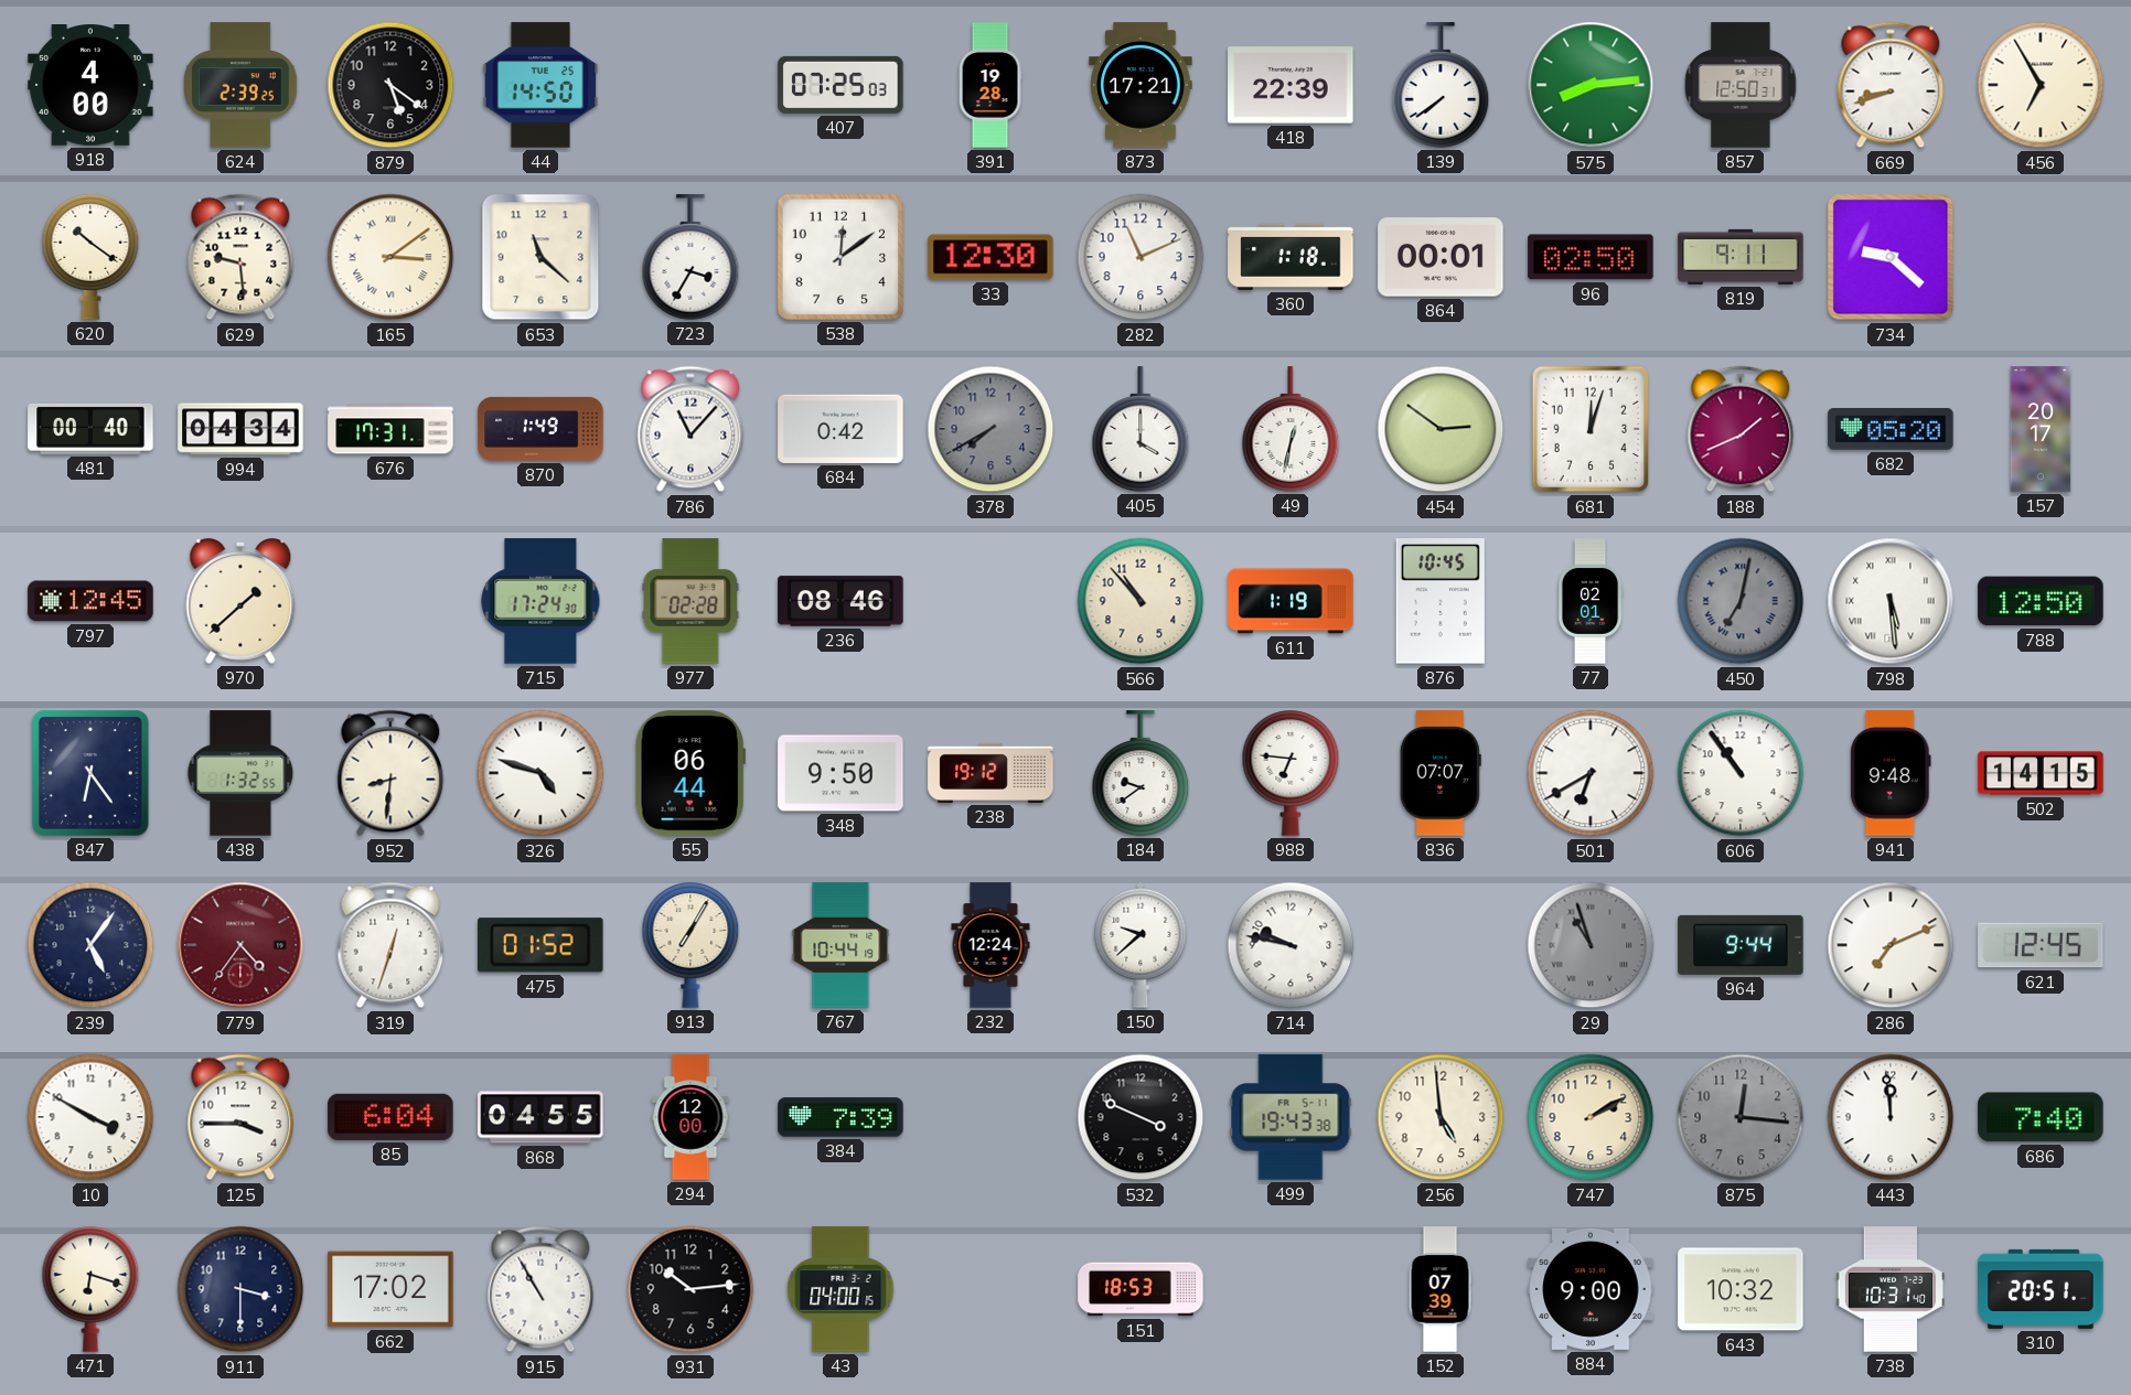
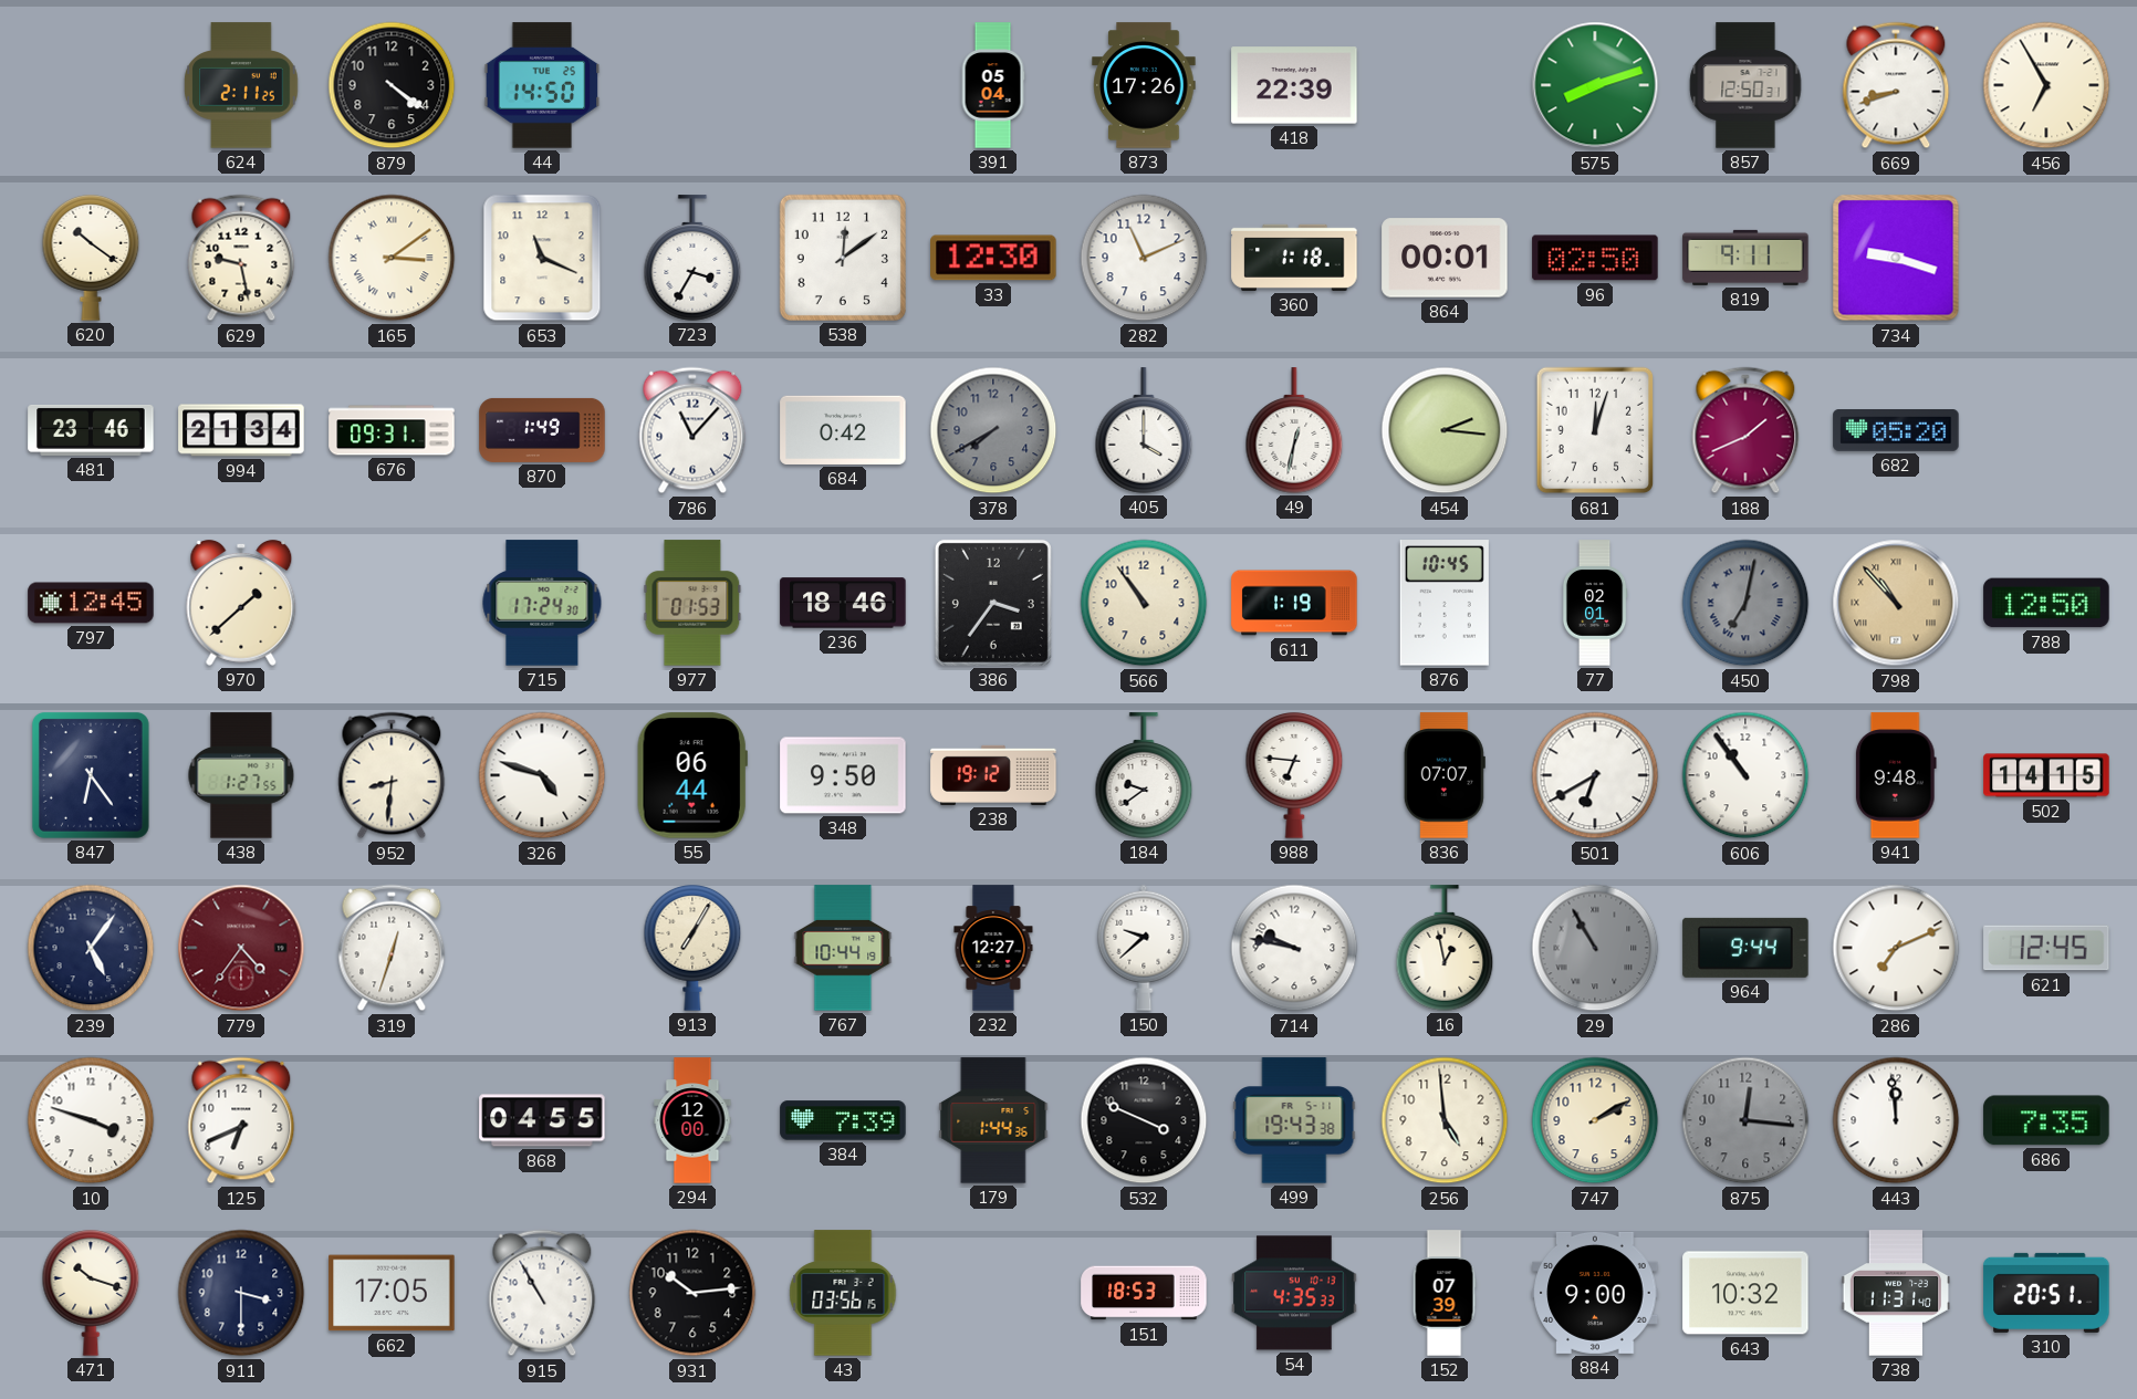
918: 4:00 -> none (90, 86)
624: 2:39 -> 2:11 (241, 85)
879: 5:21 -> 4:21 (392, 85)
407: 07:25 -> none (840, 85)
391: 19:28 -> 05:04 (993, 85)
873: 17:21 -> 17:26 (1144, 85)
139: 7:39 -> none (1441, 85)
575: 8:14 -> 8:12 (1595, 85)
629: 9:29 -> 9:28 (241, 258)
653: 11:22 -> 11:19 (542, 258)
734: 9:22 -> 9:18 (1896, 258)
481: 00:40 -> 23:46 (91, 430)
994: 04:34 -> 21:34 (241, 430)
676: 17:31 -> 09:31 (392, 430)
454: 2:51 -> 2:16 (1445, 430)
157: 20:17 -> none (2041, 429)
977: 02:28 -> 01:53 (692, 603)
236: 08:46 -> 18:46 (843, 603)
386: none -> 3:36 (993, 603)
566: 10:53 -> 10:54 (1144, 603)
798: 5:29 -> 10:53 (1896, 603)
798 dial: white -> champagne (1896, 603)
438: 1:32 -> 1:27 (241, 775)
475: 01:52 -> none (542, 945)
232: 12:24 -> 12:27 (993, 948)
16: none -> 12:58 (1445, 948)
29: 10:57 -> 10:55 (1595, 948)
10: 3:50 -> 3:48 (91, 1120)
125: 3:45 -> 6:41 (241, 1120)
85: 6:04 -> none (390, 1117)
179: none -> 1:44 (993, 1120)
686: 7:40 -> 7:35 (2046, 1120)
471: 6:18 -> 10:18 (91, 1294)
662: 17:02 -> 17:05 (392, 1293)
43: 04:00 -> 03:56 (843, 1293)
54: none -> 4:35 (1294, 1293)
738: 10:31 -> 11:31 (1896, 1293)
